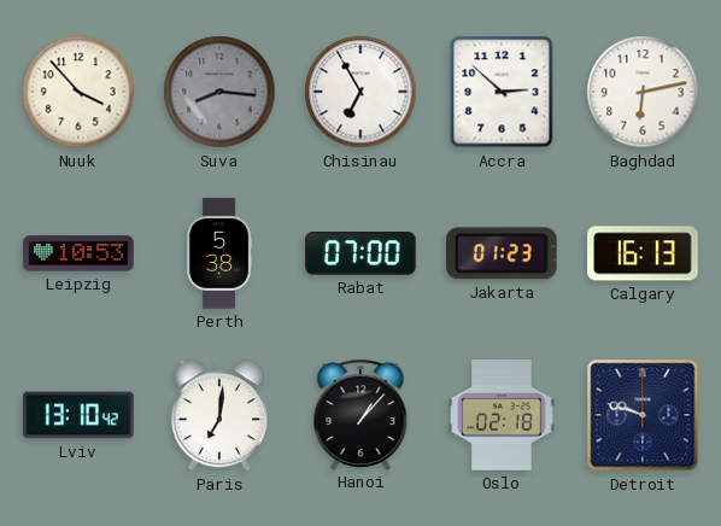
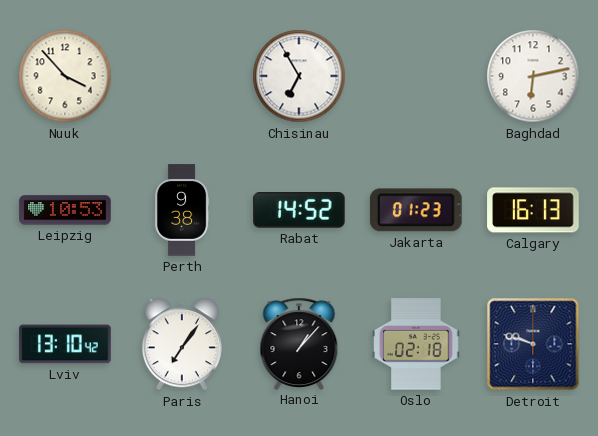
Suva: 8:16 -> none (219, 92)
Accra: 2:52 -> none (502, 92)
Perth: 5:38 -> 9:38 (182, 210)
Rabat: 07:00 -> 14:52 (299, 210)
Paris: 7:01 -> 7:06 (182, 344)
